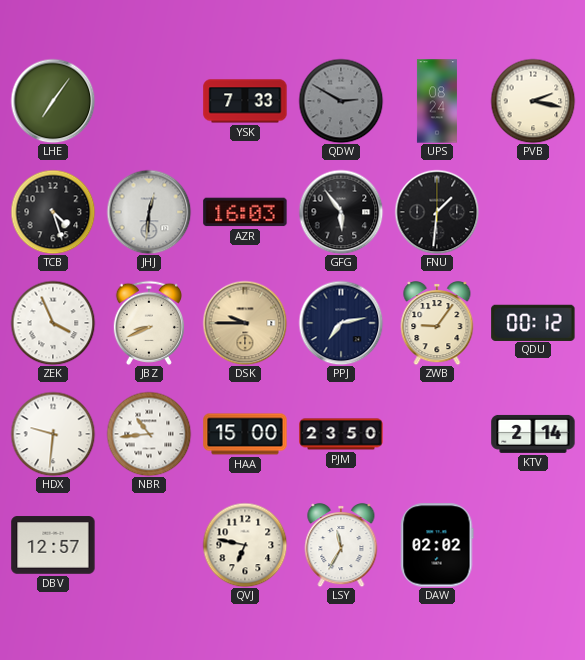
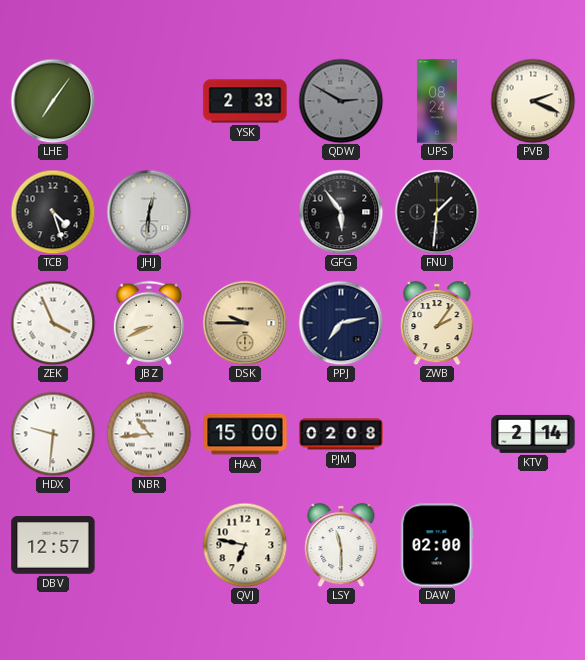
YSK: 7:33 -> 2:33 (245, 101)
PVB: 2:17 -> 2:19 (533, 101)
AZR: 16:03 -> none (245, 212)
ZWB: 9:06 -> 2:06 (437, 323)
QDU: 00:12 -> none (533, 322)
PJM: 23:50 -> 02:08 (341, 434)
LSY: 11:35 -> 11:30 (341, 545)
DAW: 02:02 -> 02:00 (437, 545)
